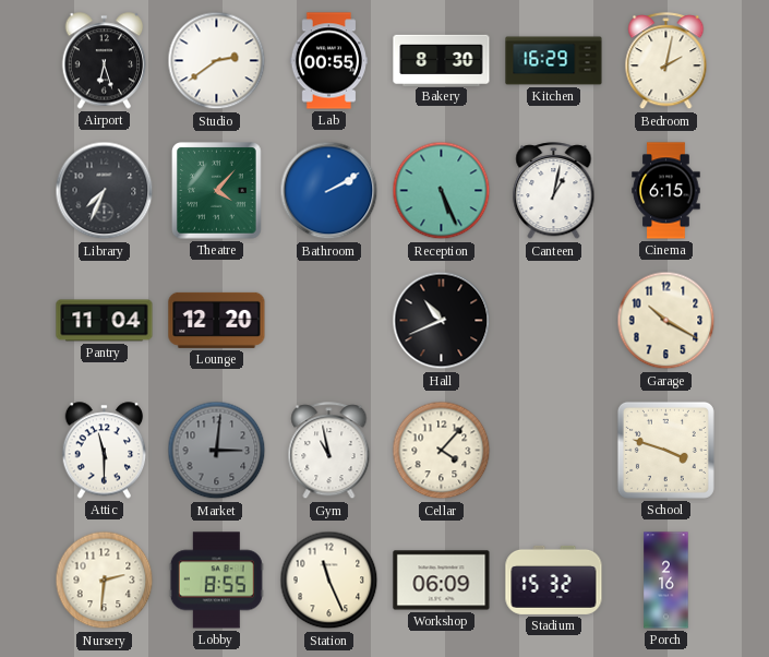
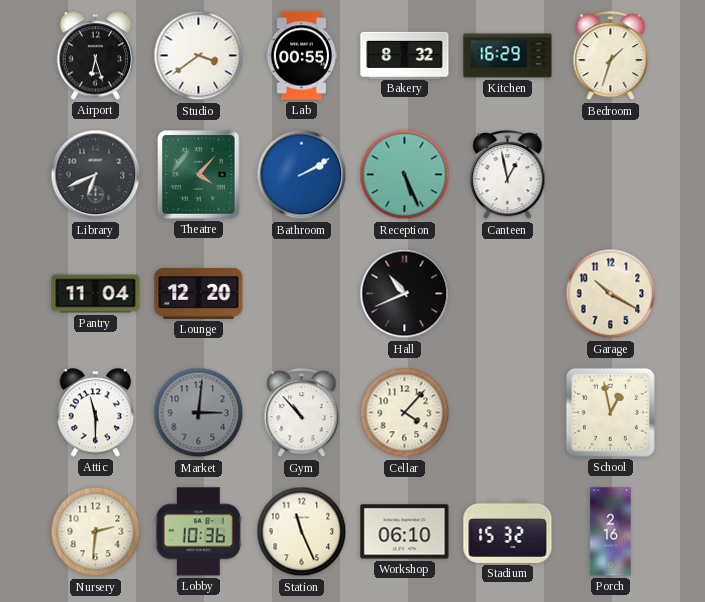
Studio: 2:39 -> 3:39 (199, 56)
Bakery: 8:30 -> 8:32 (405, 55)
Bedroom: 2:02 -> 1:33 (611, 56)
Library: 7:34 -> 6:41 (96, 175)
Canteen: 1:02 -> 12:58 (508, 175)
Cinema: 6:15 -> none (666, 191)
Gym: 10:58 -> 10:53 (302, 413)
School: 3:48 -> 12:58 (610, 412)
Lobby: 8:55 -> 10:36 (198, 532)
Workshop: 06:09 -> 06:10 (405, 532)
